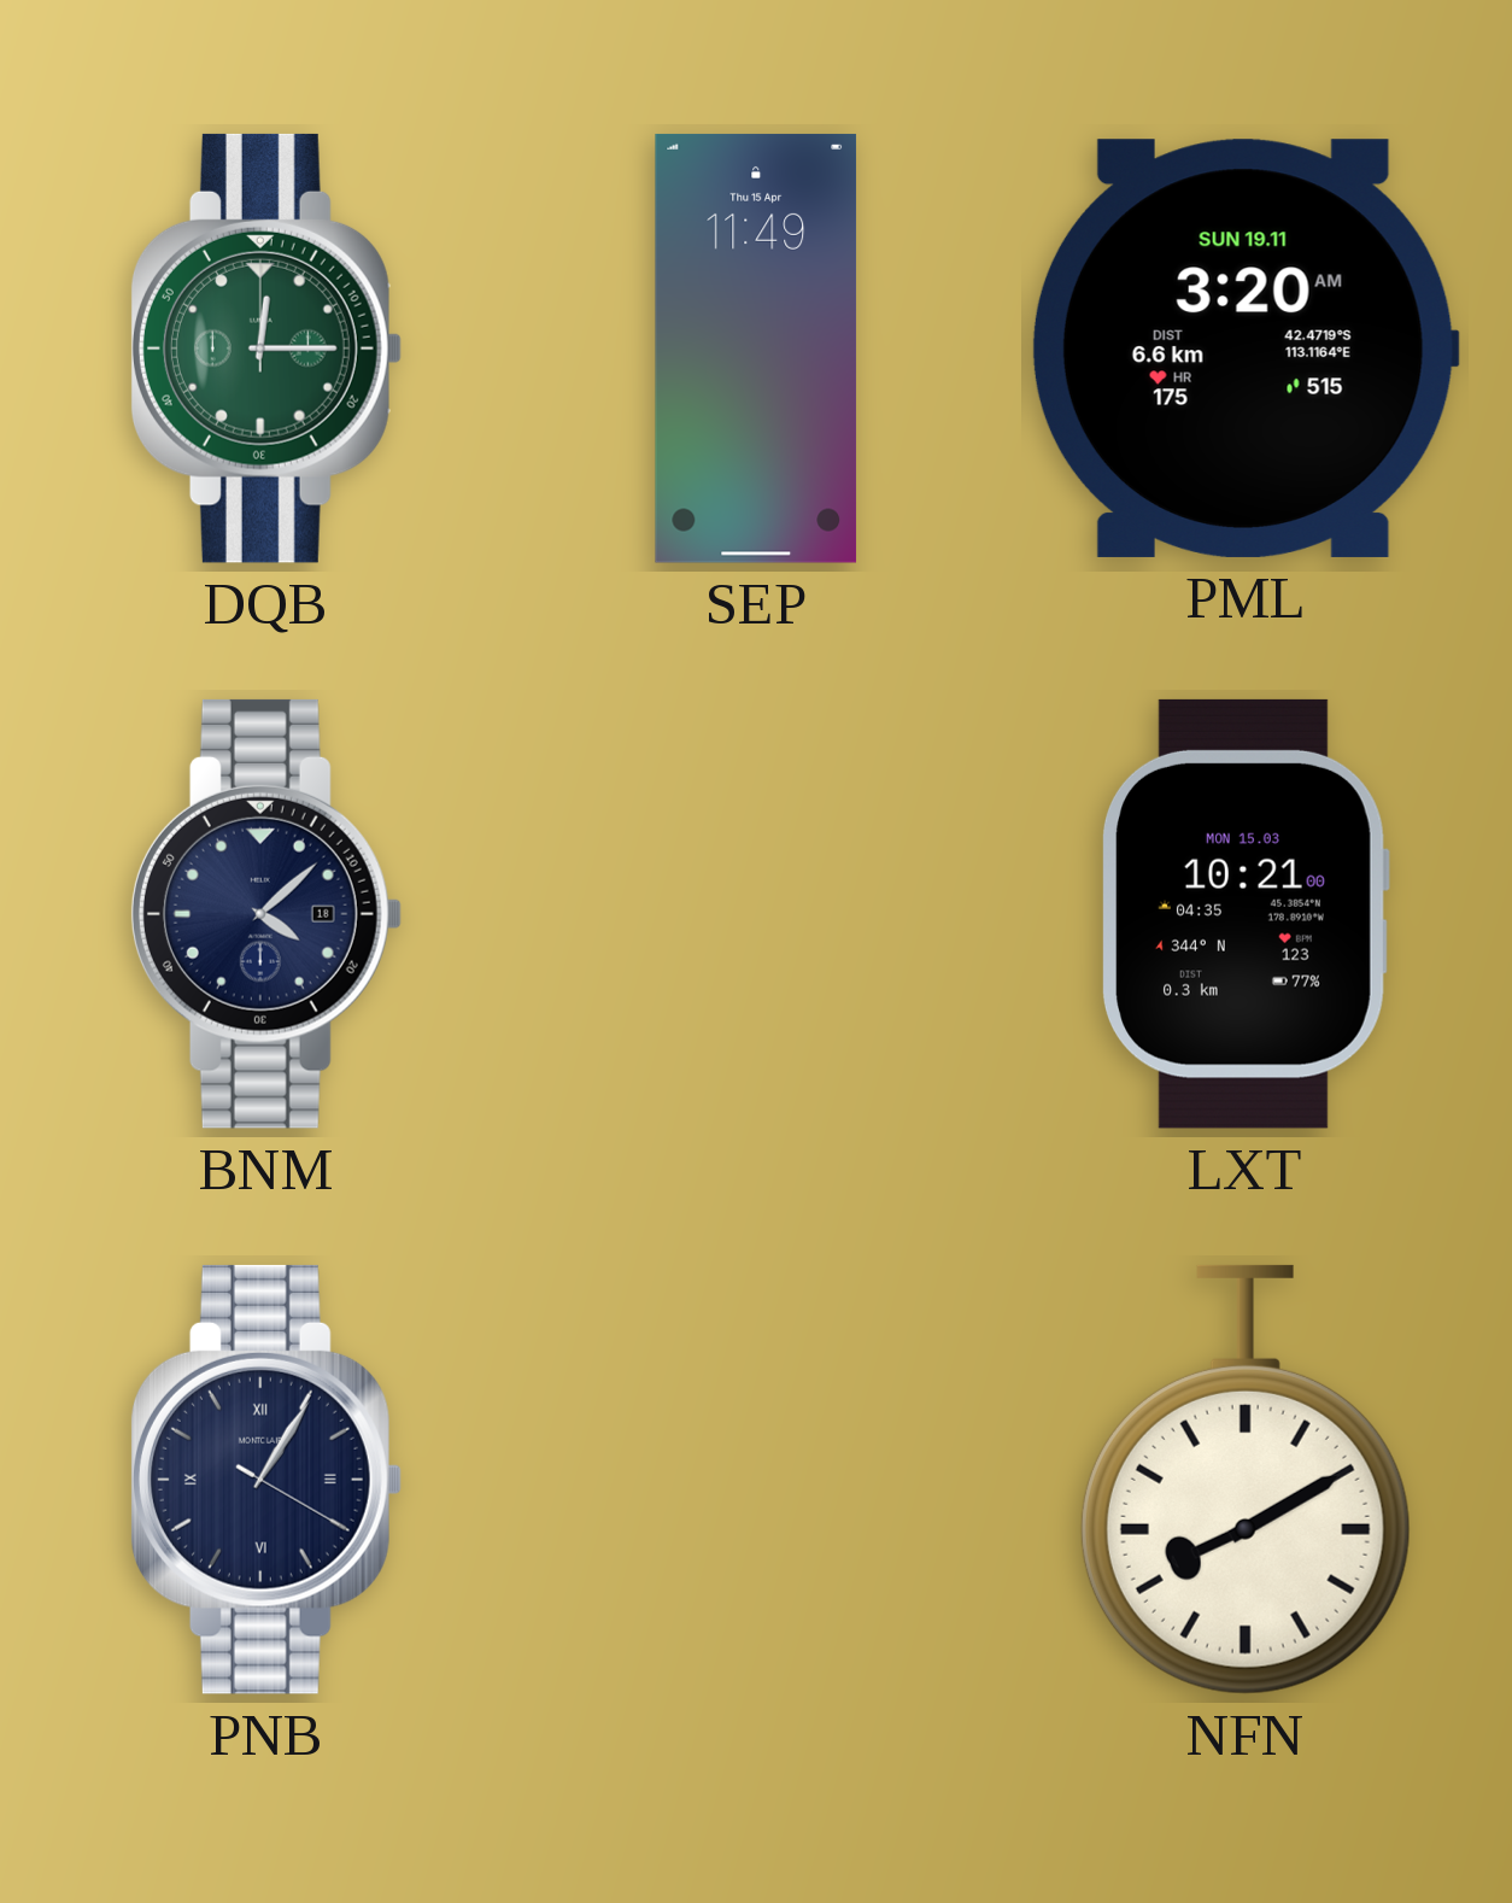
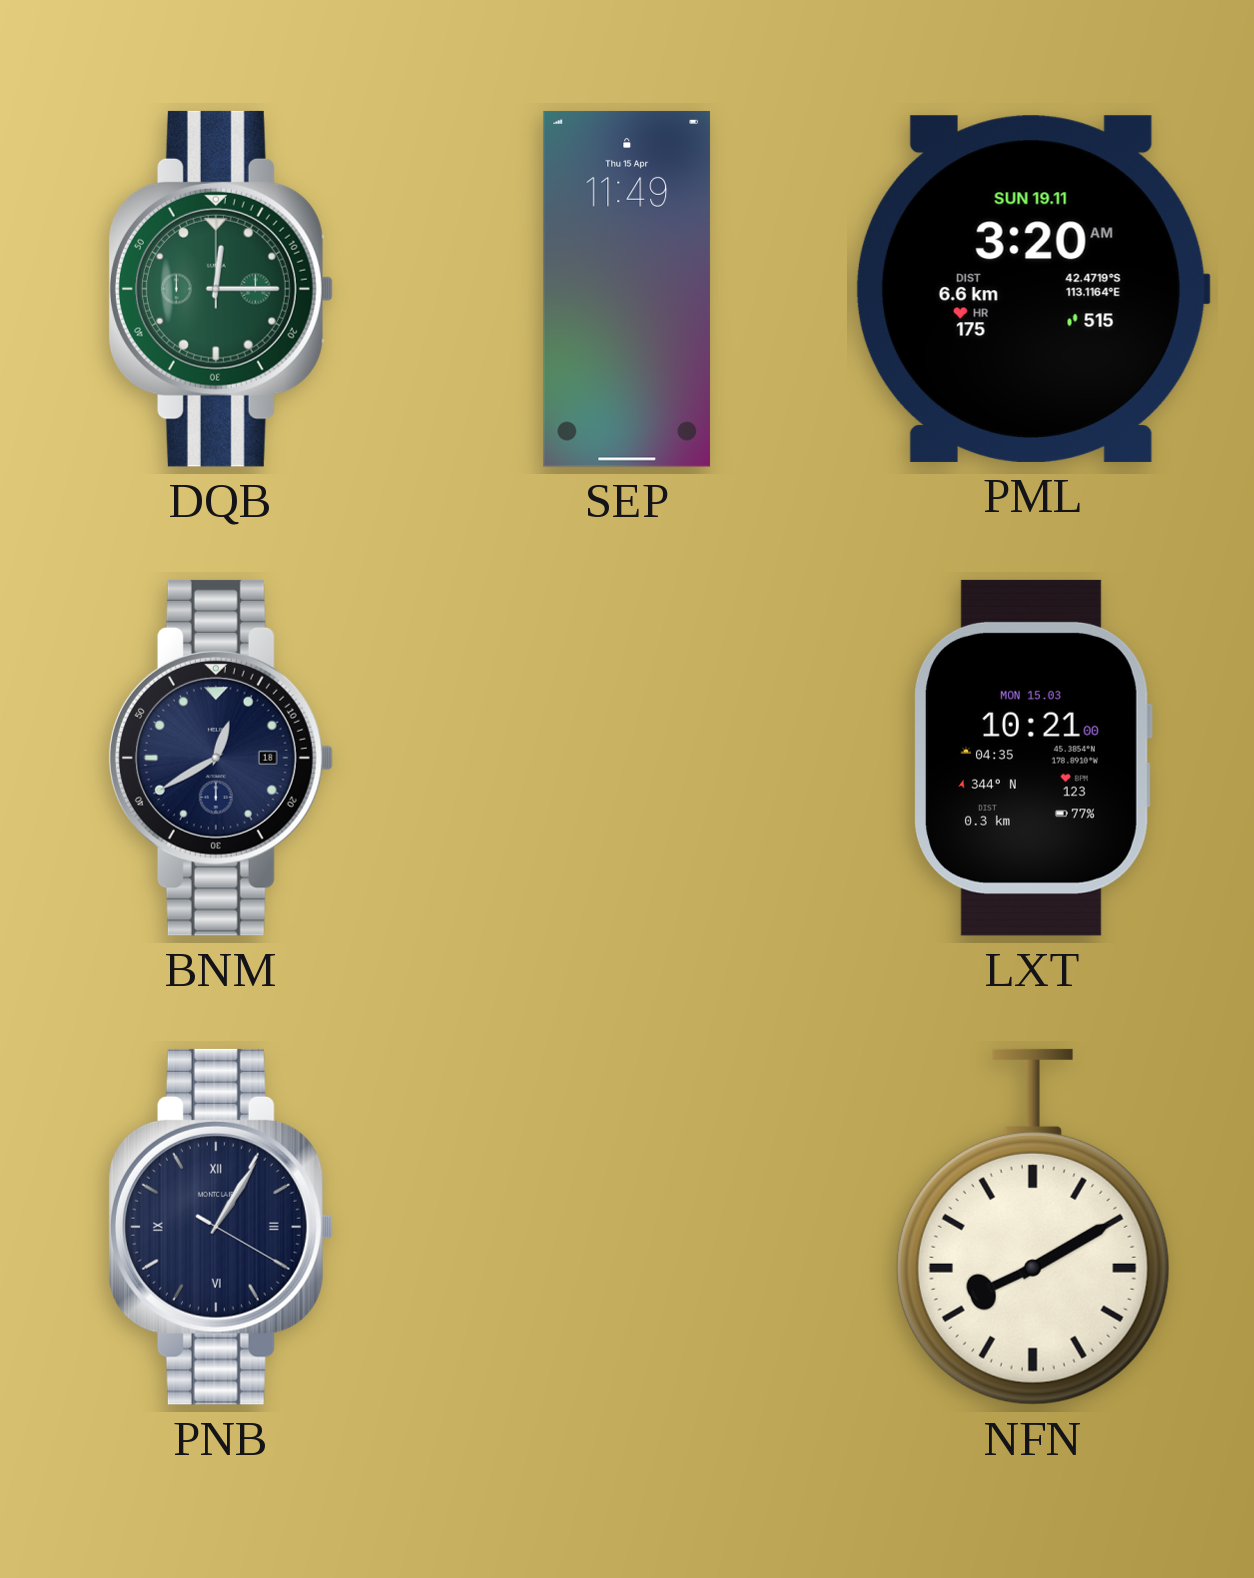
BNM: 4:08 -> 12:40 (220, 758)
